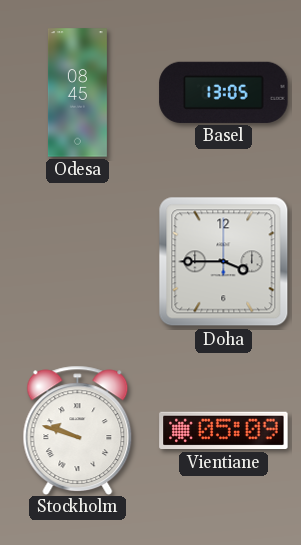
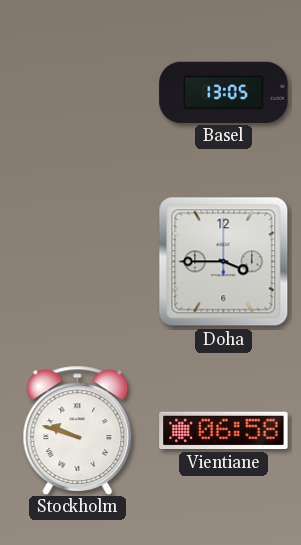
Odesa: 08:45 -> none (77, 93)
Vientiane: 05:09 -> 06:58 (224, 431)
